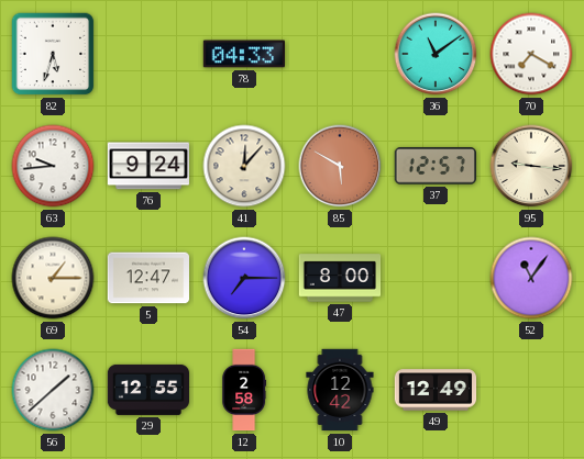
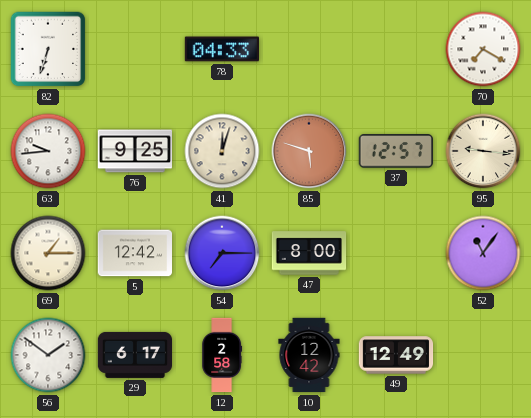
82: 5:33 -> 6:33 (48, 49)
36: 11:09 -> none (436, 54)
76: 9:24 -> 9:25 (134, 151)
41: 12:07 -> 12:03 (222, 151)
85: 5:50 -> 5:48 (309, 151)
5: 12:47 -> 12:42 (135, 253)
56: 1:38 -> 1:51 (48, 355)
29: 12:55 -> 6:17 (135, 355)
